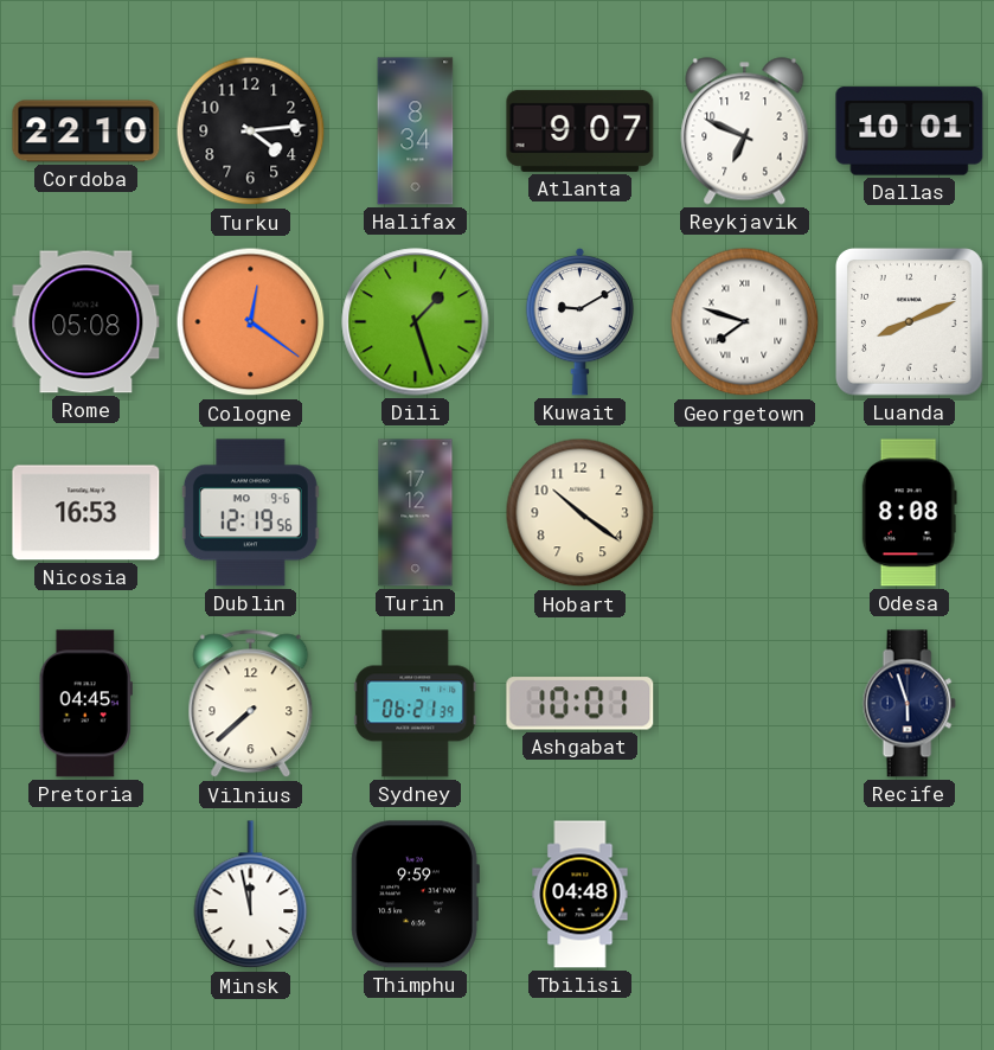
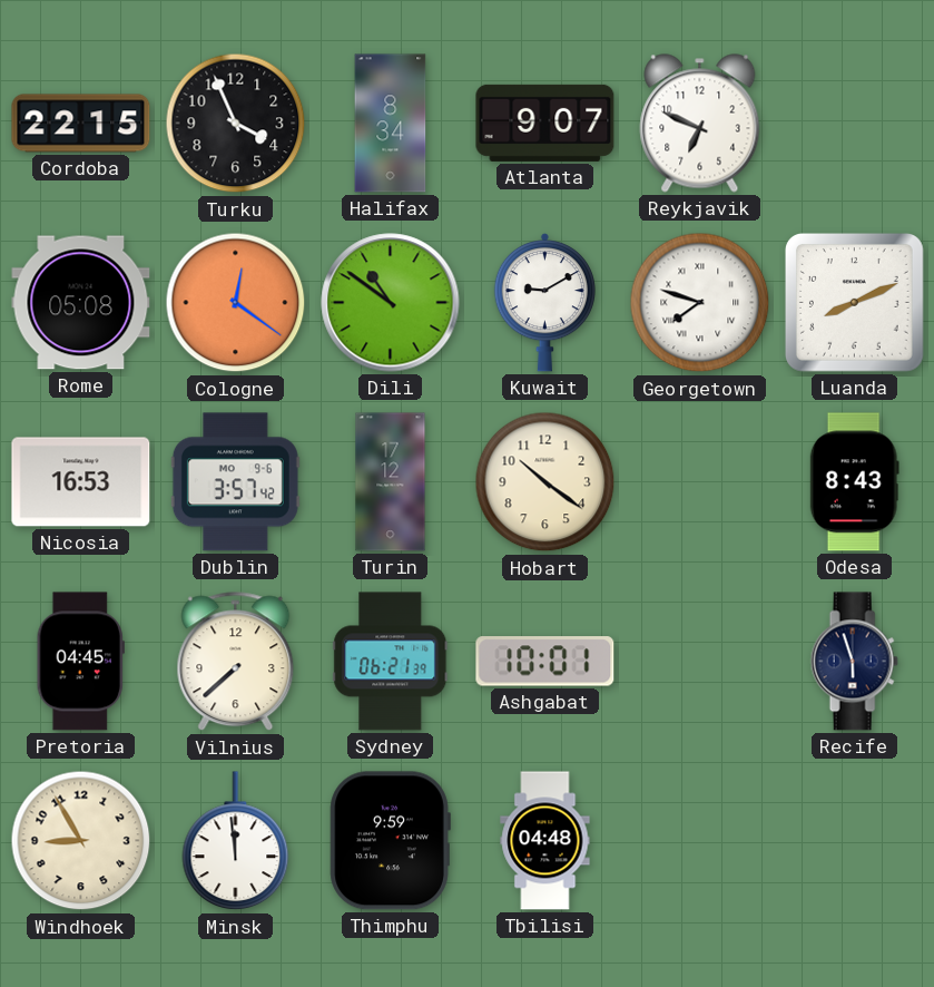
Cordoba: 22:10 -> 22:15 (81, 124)
Turku: 4:14 -> 3:56 (236, 124)
Dallas: 10:01 -> none (910, 132)
Dili: 1:27 -> 10:51 (391, 303)
Dublin: 12:19 -> 3:57 (235, 482)
Odesa: 8:08 -> 8:43 (854, 482)
Windhoek: none -> 8:55 (81, 841)
Minsk: 11:58 -> 11:59 (236, 841)
